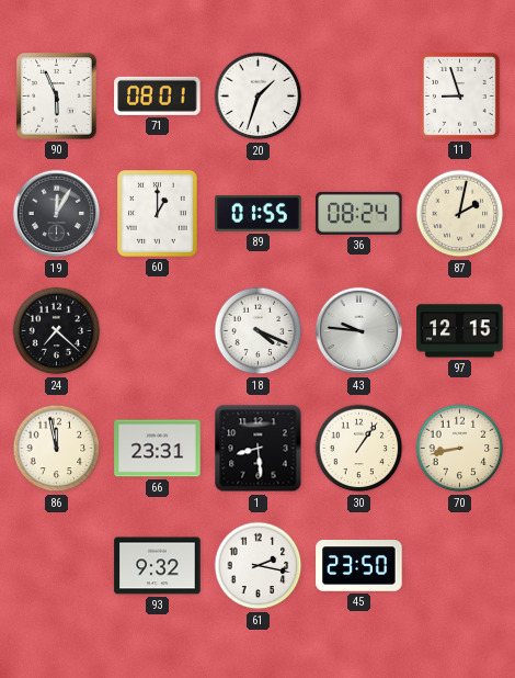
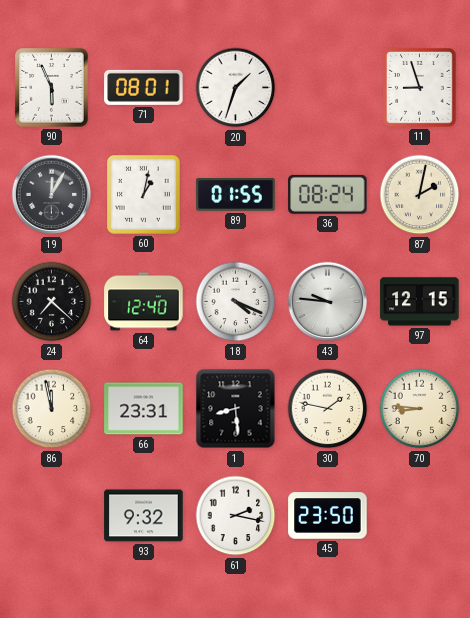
60: 1:00 -> 1:02 (144, 195)
64: none -> 12:40 (144, 302)
30: 1:06 -> 1:47 (328, 409)
70: 8:43 -> 8:46 (420, 409)
